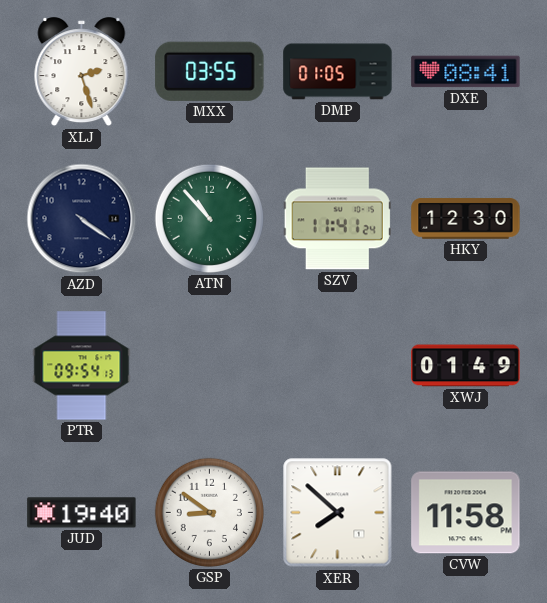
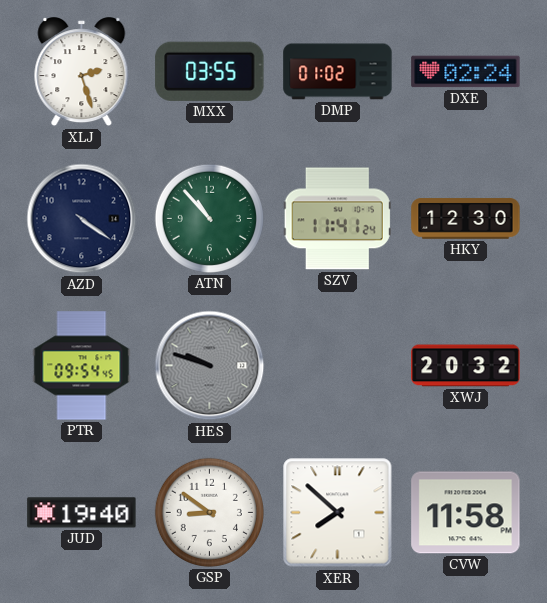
DMP: 01:05 -> 01:02 (338, 72)
DXE: 08:41 -> 02:24 (466, 72)
PTR: 09:54:13 -> 09:54:45 (82, 366)
HES: none -> 9:48 (210, 366)
XWJ: 01:49 -> 20:32 (466, 366)
